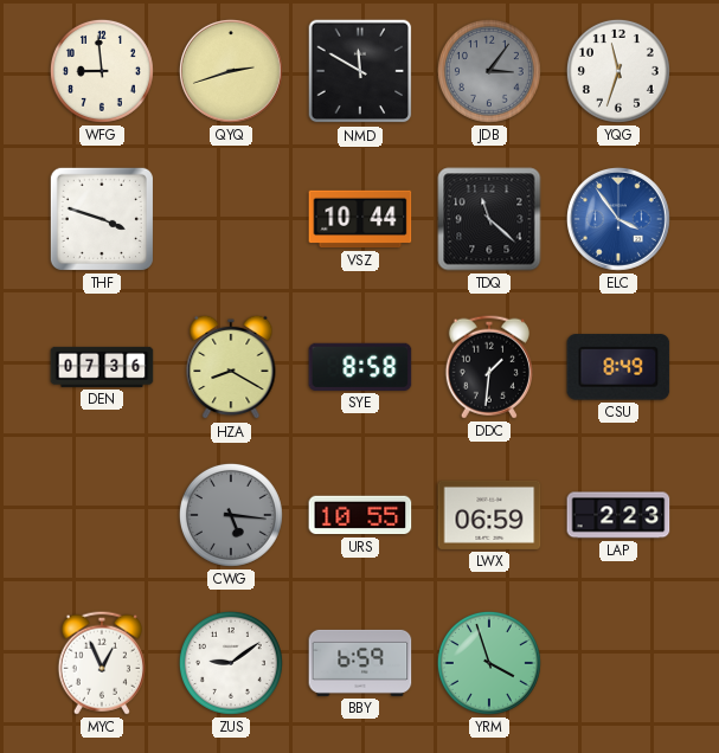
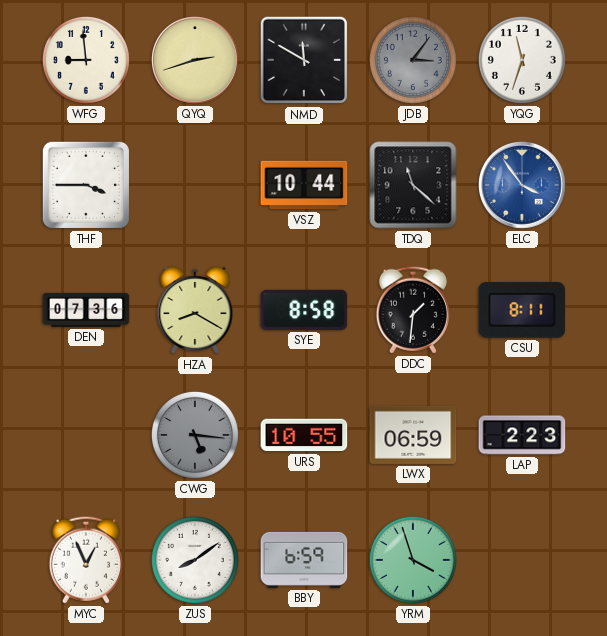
THF: 3:48 -> 3:45 (86, 185)
CSU: 8:49 -> 8:11 (522, 310)
ZUS: 9:09 -> 8:09 (195, 560)
